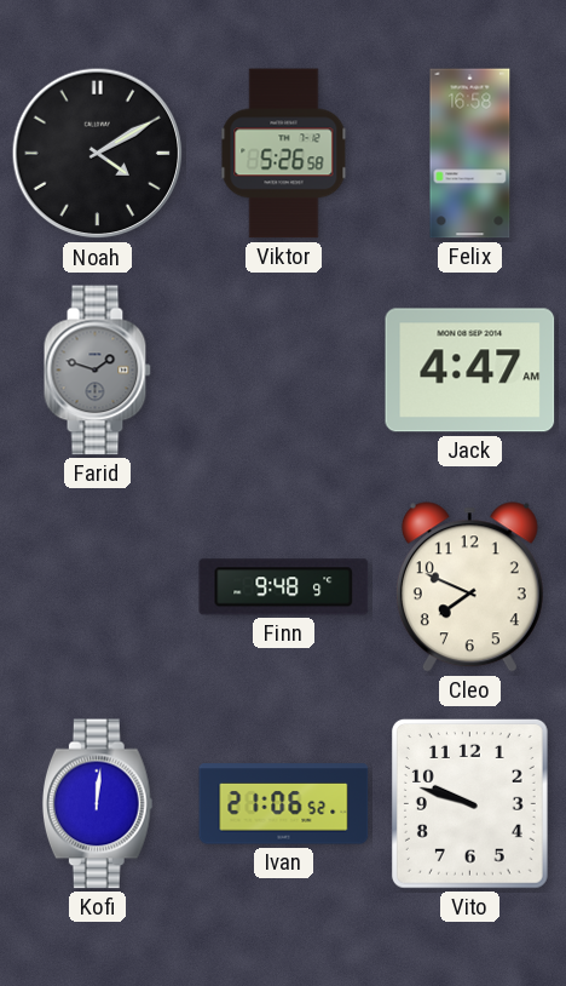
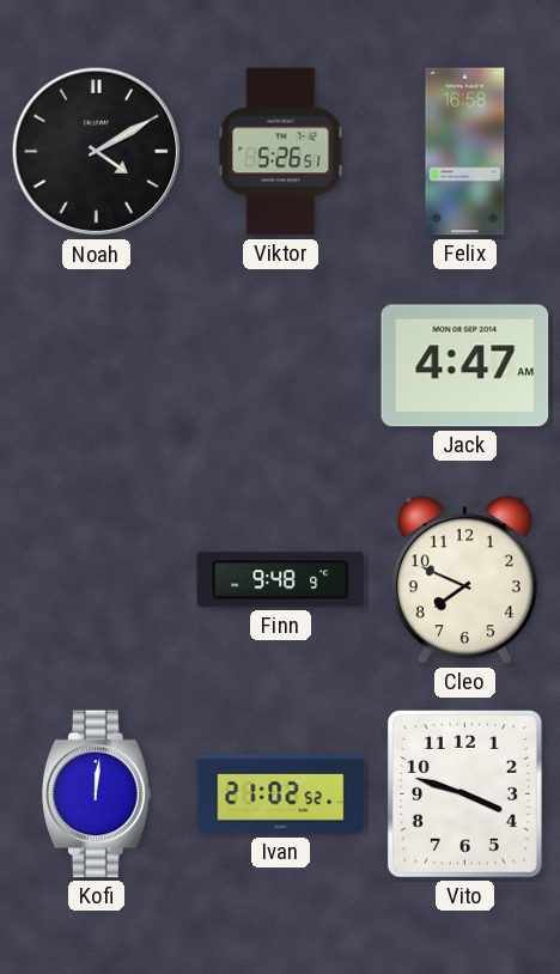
Viktor: 5:26:58 -> 5:26:51 (281, 152)
Farid: 1:48 -> none (97, 371)
Ivan: 21:06 -> 21:02 (281, 795)
Vito: 9:48 -> 3:48 (464, 793)
